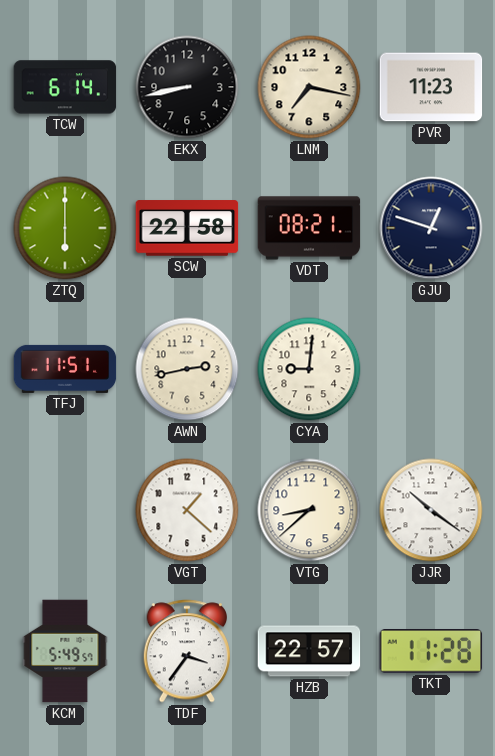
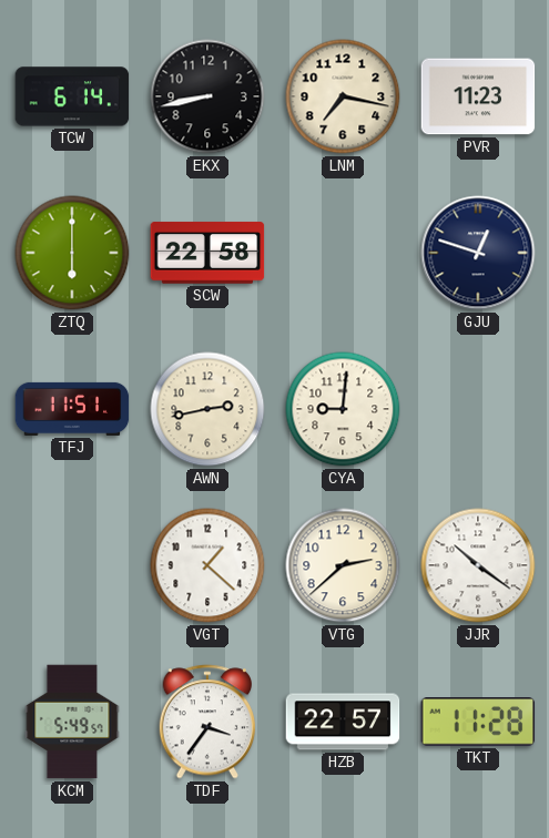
VDT: 08:21 -> none (309, 228)
VTG: 8:38 -> 2:38 (343, 565)
